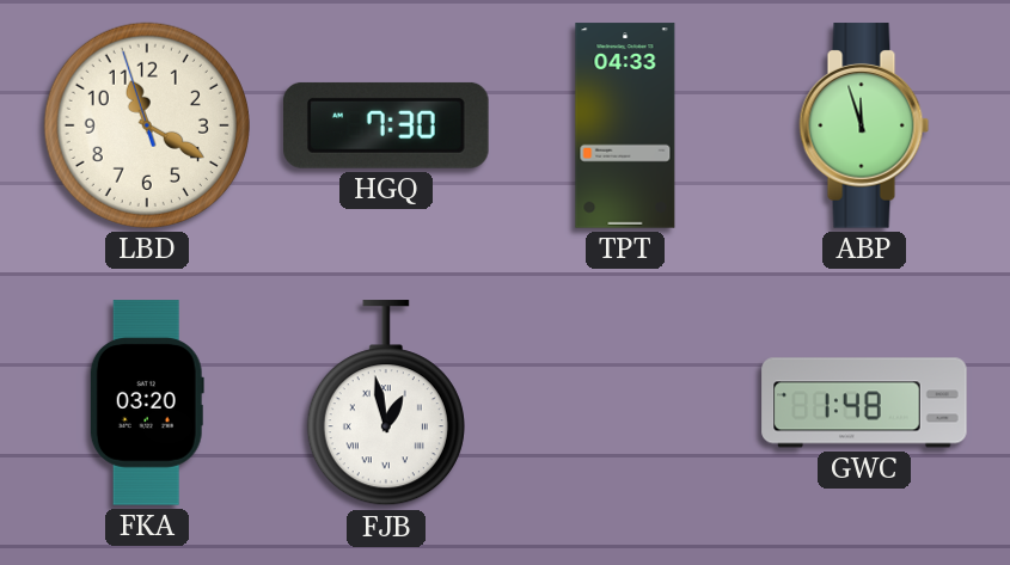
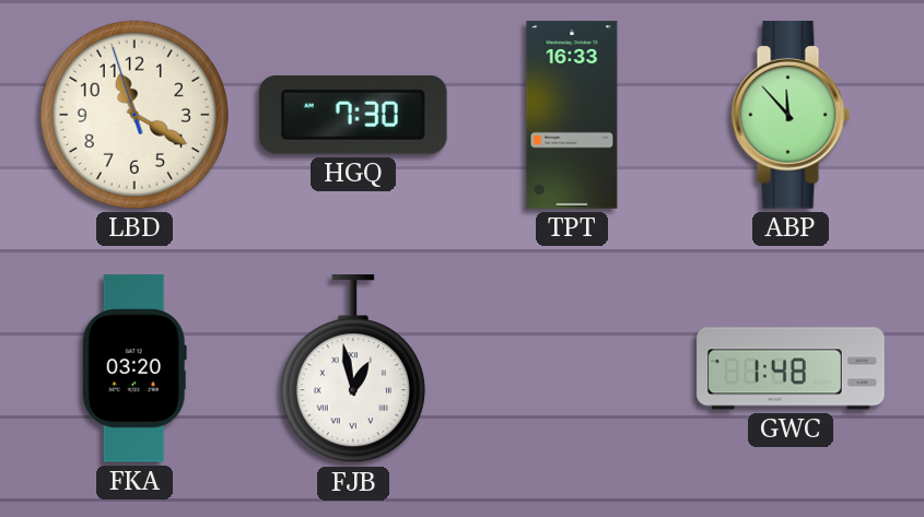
TPT: 04:33 -> 16:33 (572, 115)
ABP: 11:57 -> 11:53 (791, 115)
